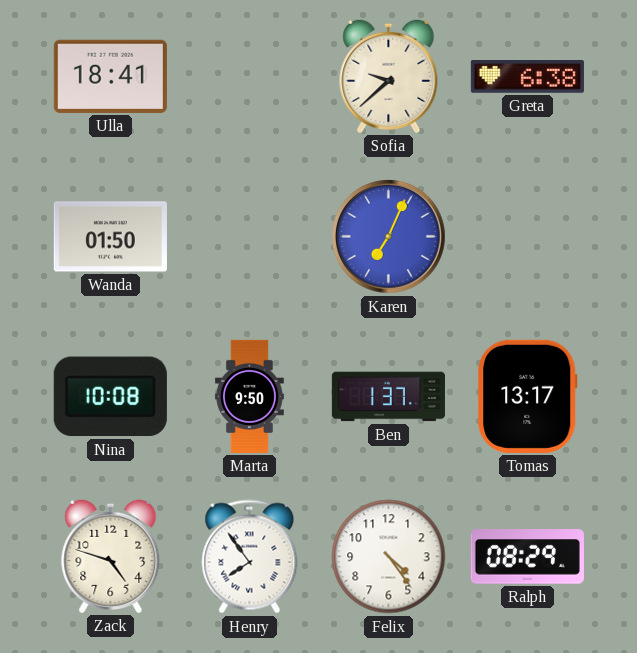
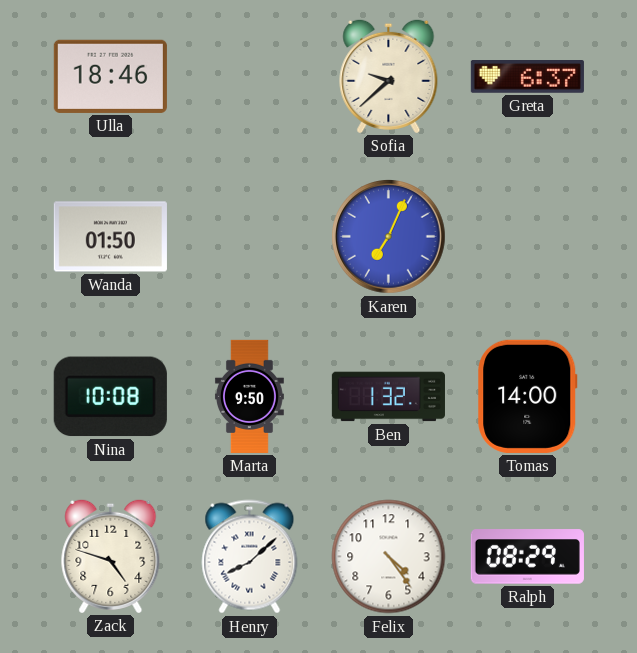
Ulla: 18:41 -> 18:46 (110, 76)
Greta: 6:38 -> 6:37 (527, 77)
Ben: 1:37 -> 1:32 (388, 397)
Tomas: 13:17 -> 14:00 (528, 396)
Henry: 7:54 -> 8:08 (250, 557)
